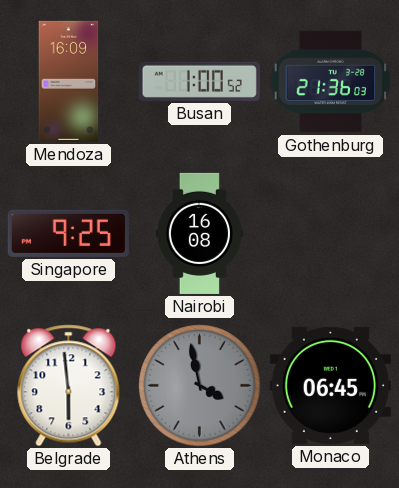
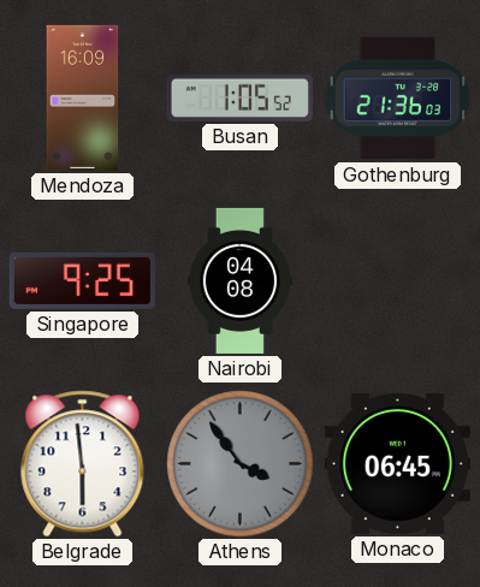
Busan: 1:00 -> 1:05 (239, 97)
Nairobi: 16:08 -> 04:08 (239, 280)
Athens: 3:58 -> 3:54 (241, 464)
